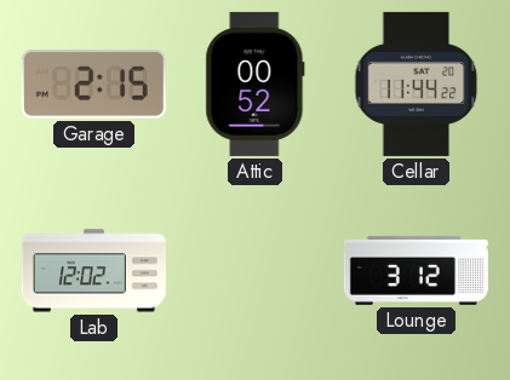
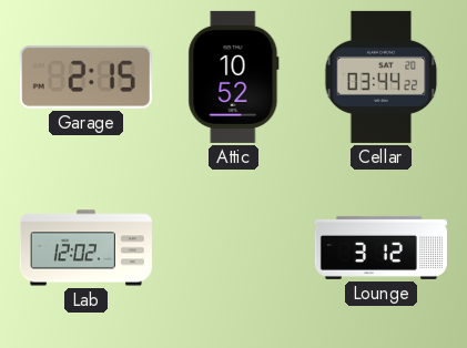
Attic: 00:52 -> 10:52 (234, 76)
Cellar: 11:44 -> 03:44 (382, 76)
